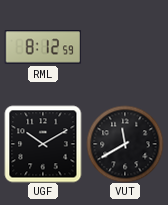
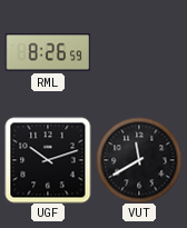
RML: 8:12 -> 8:26 (48, 52)
UGF: 10:10 -> 10:12 (48, 160)
